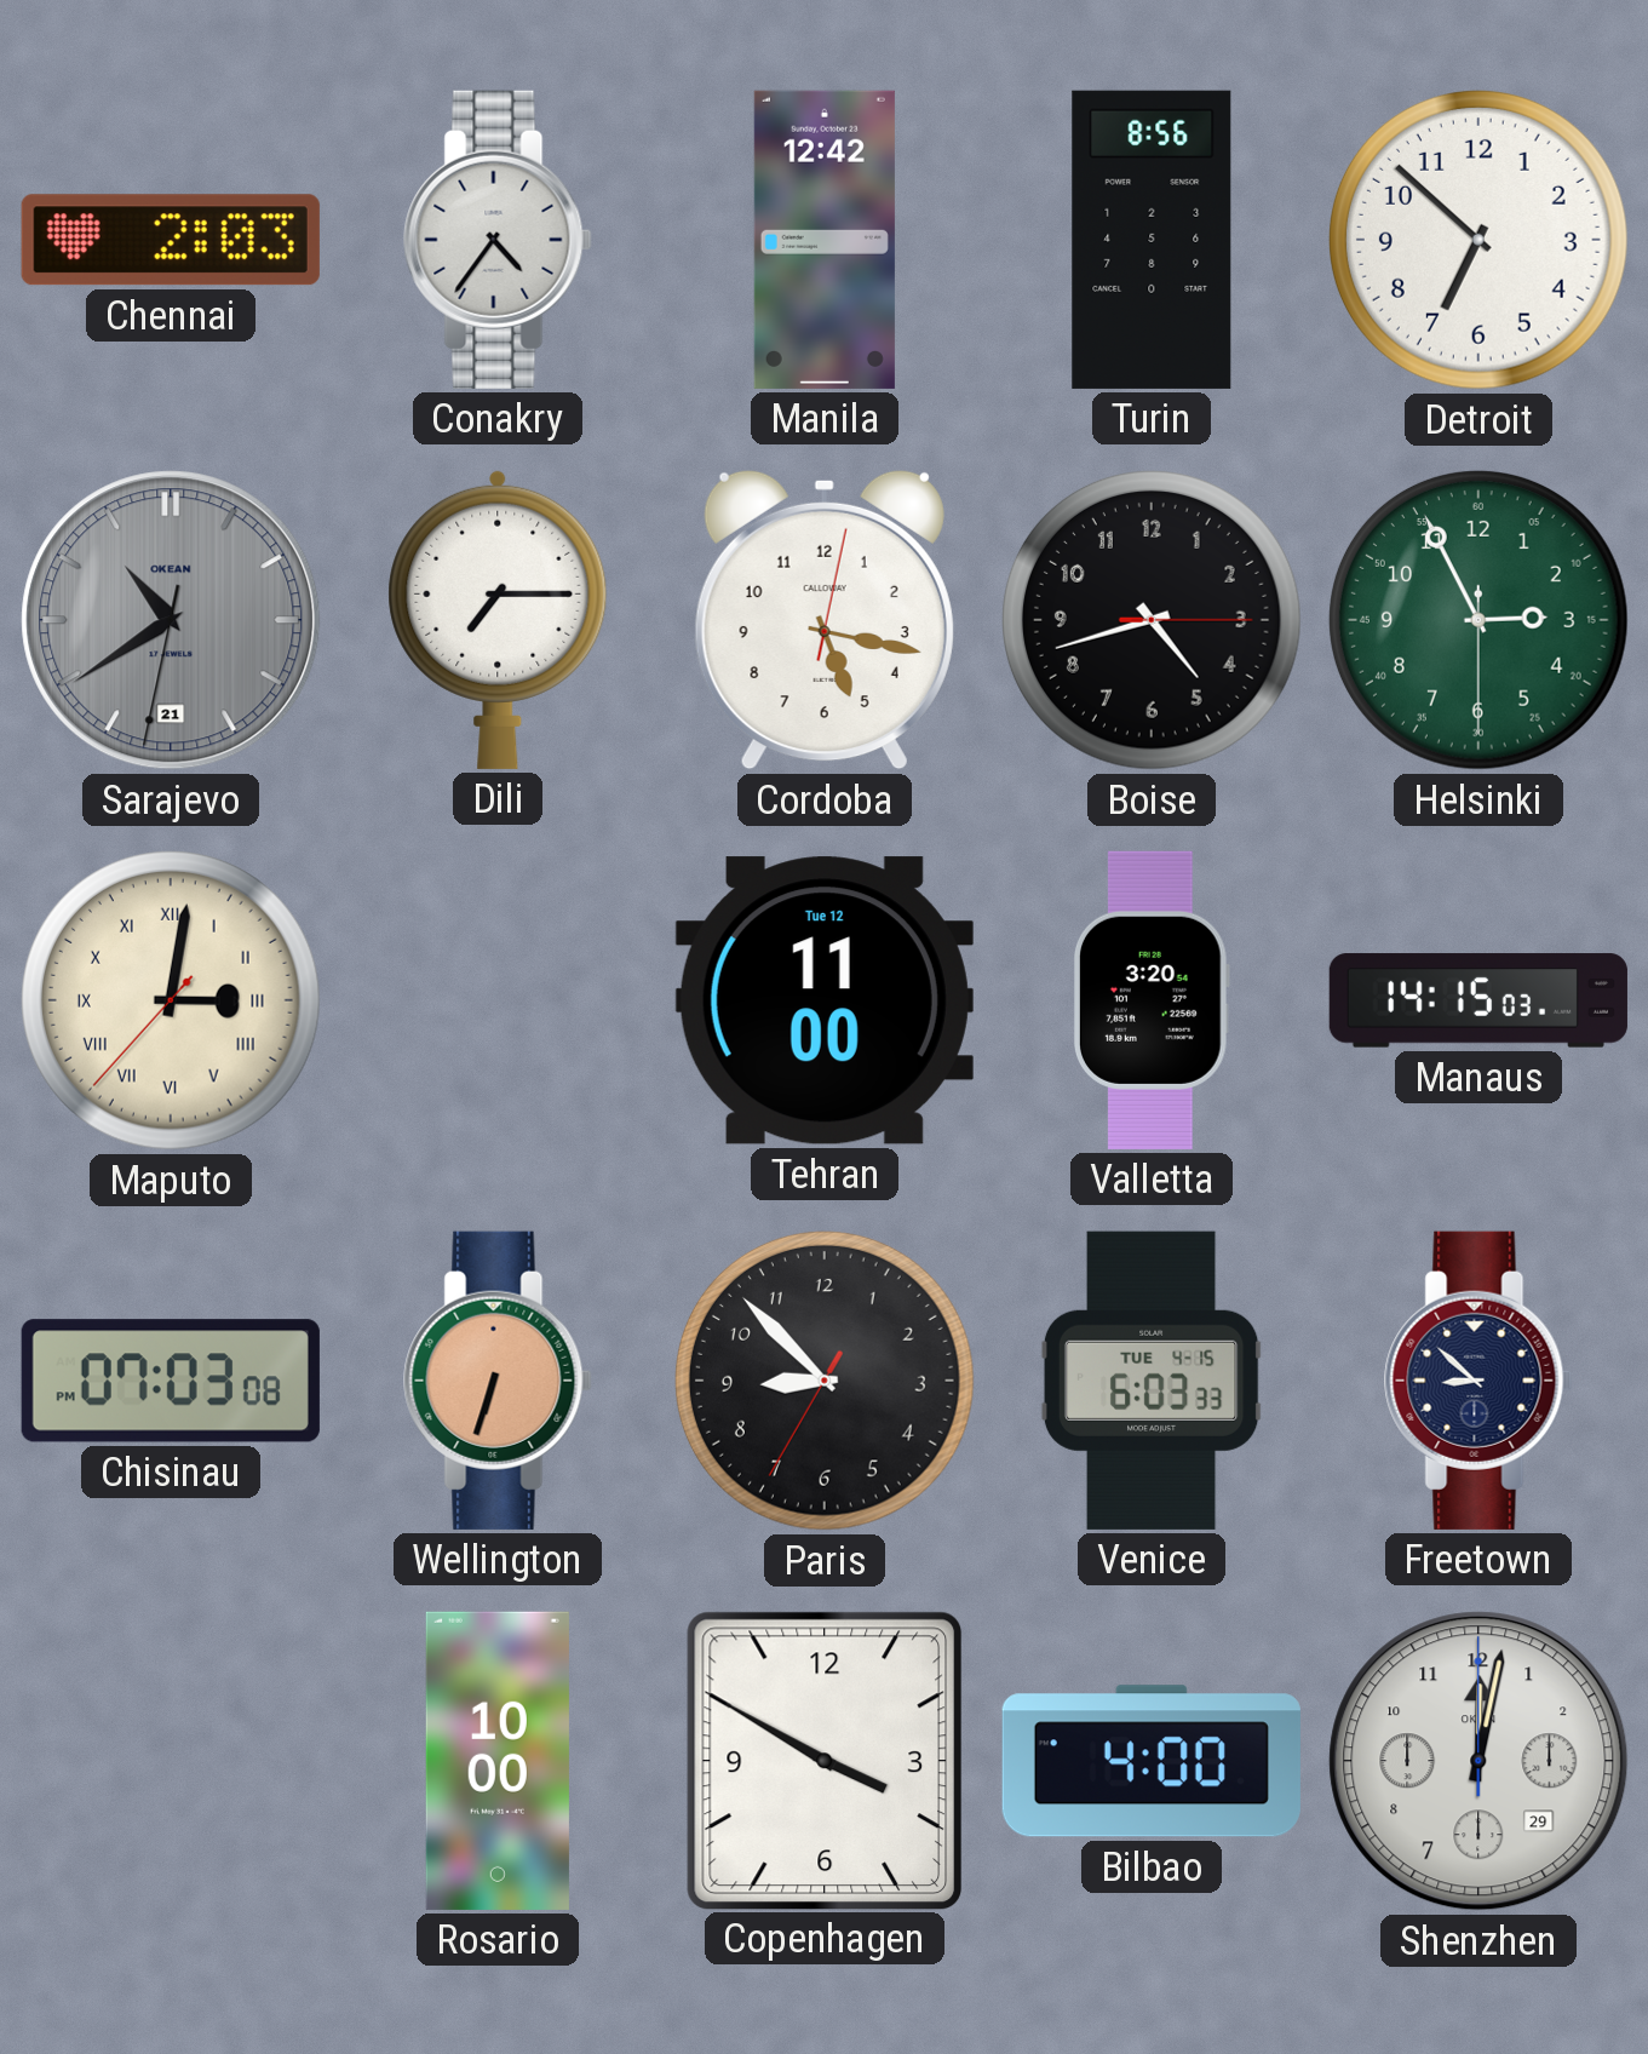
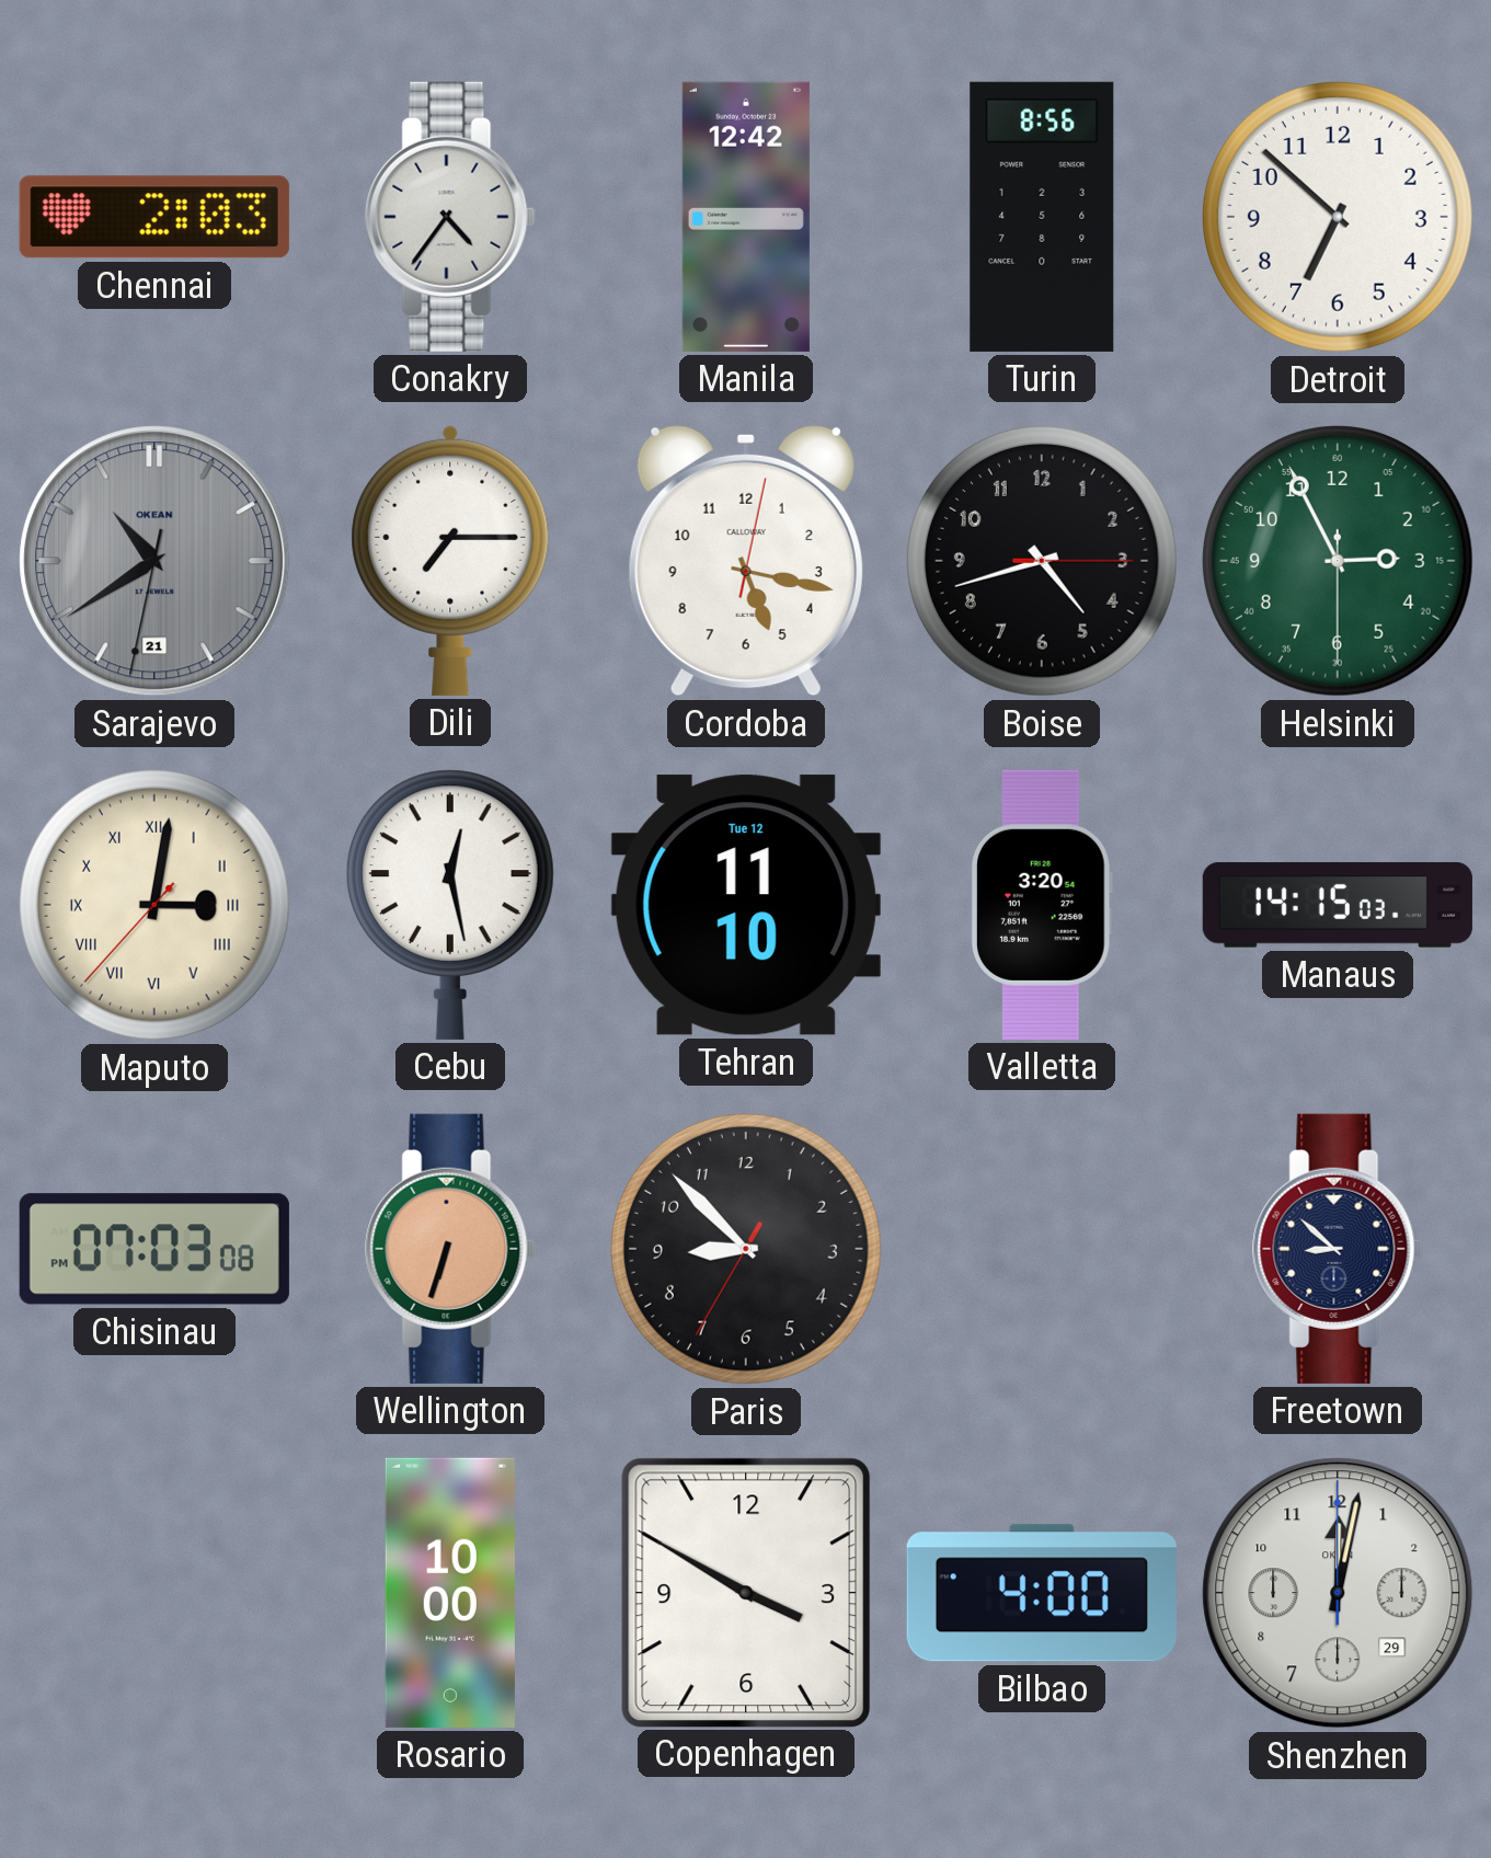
Cebu: none -> 12:28 (450, 905)
Tehran: 11:00 -> 11:10 (746, 905)
Venice: 6:03 -> none (1152, 1381)
